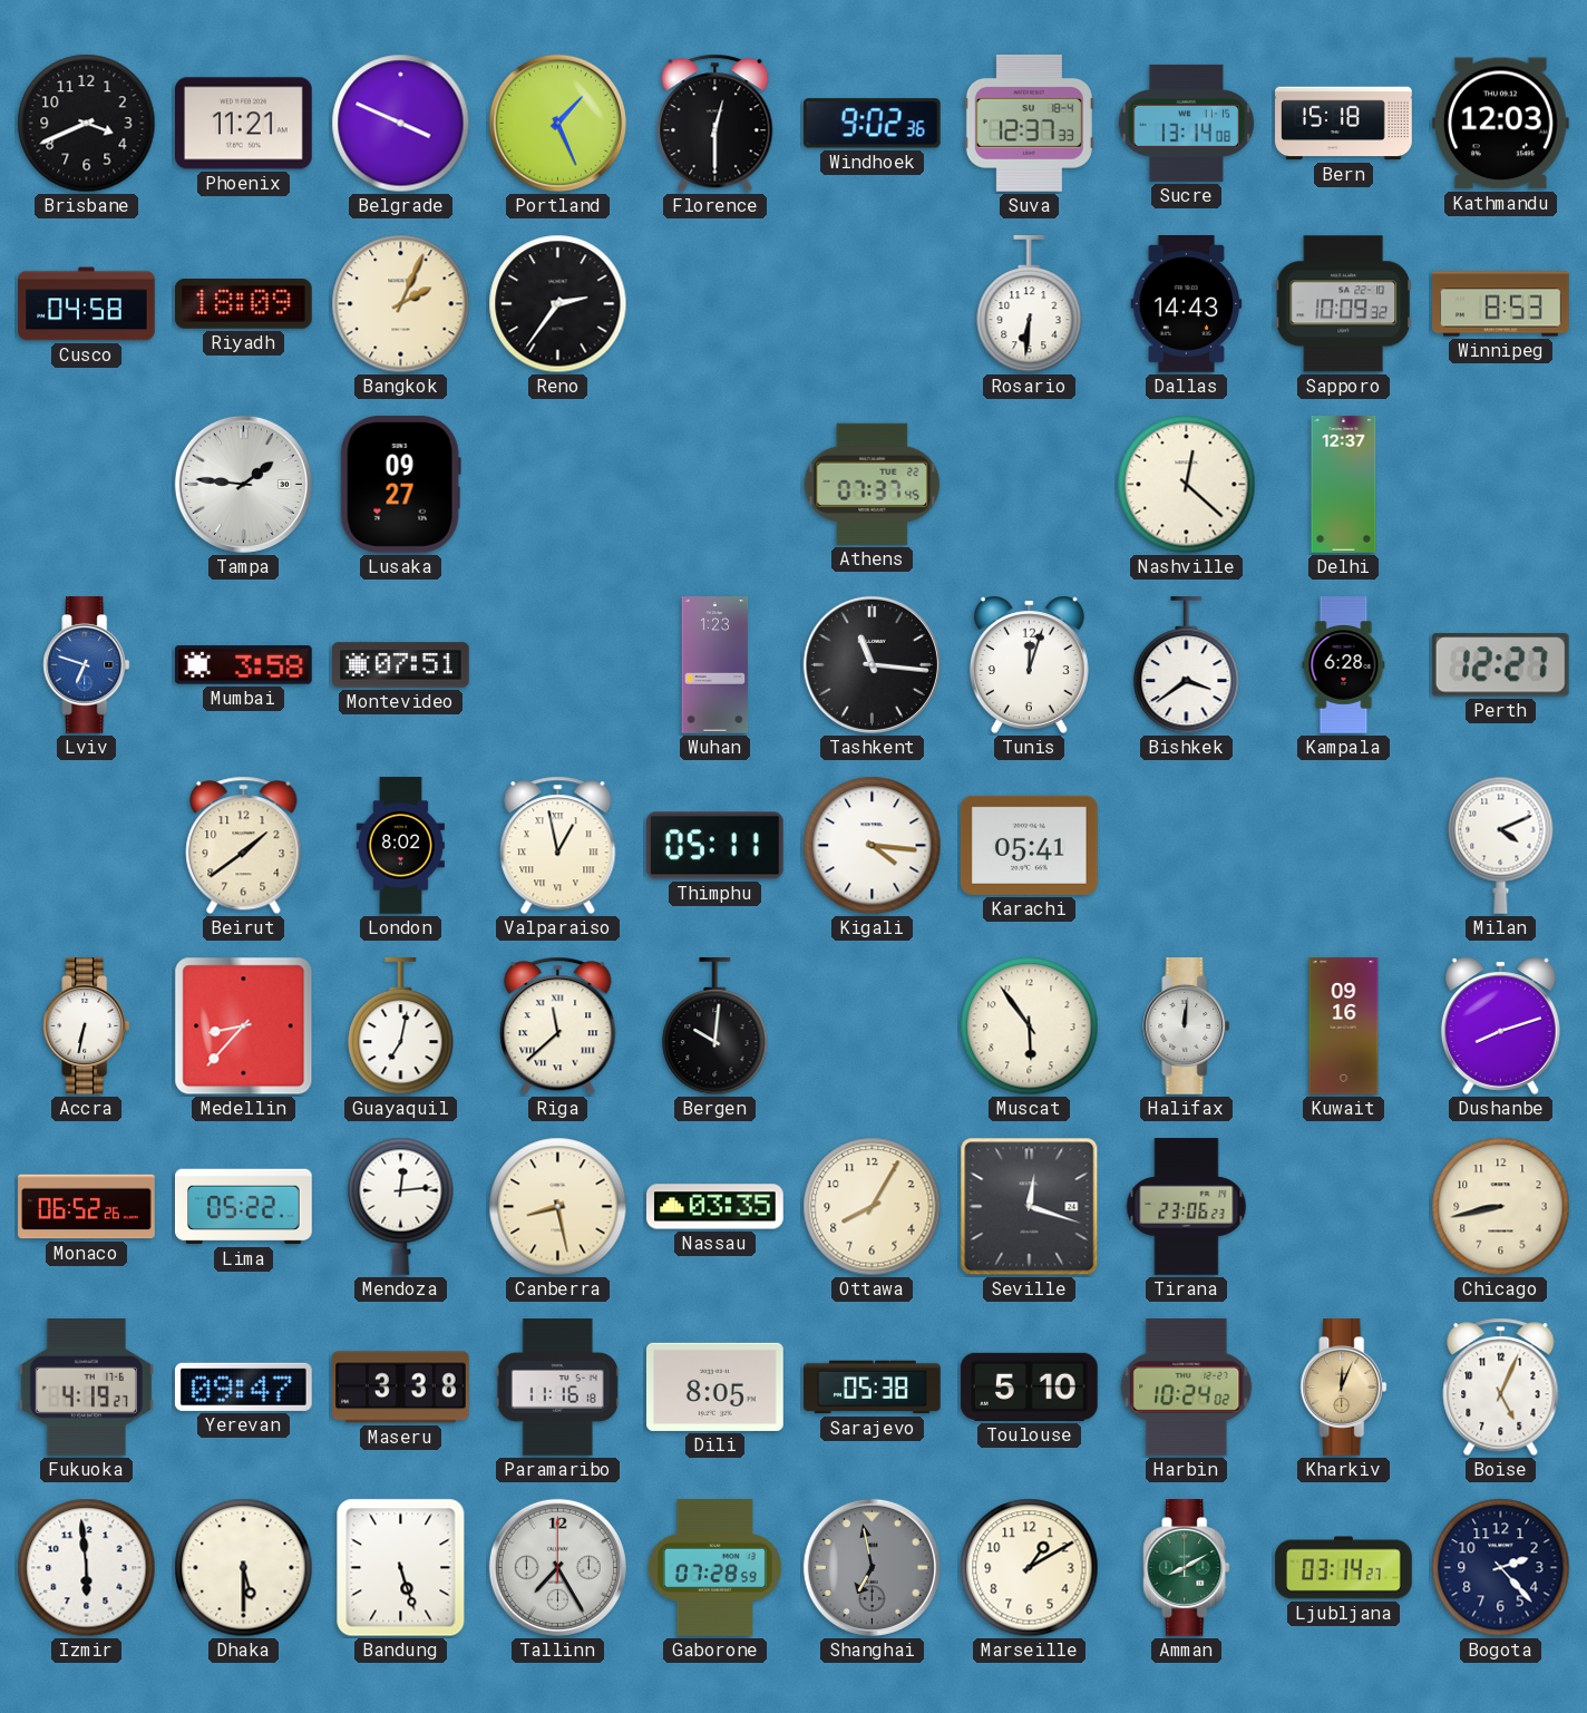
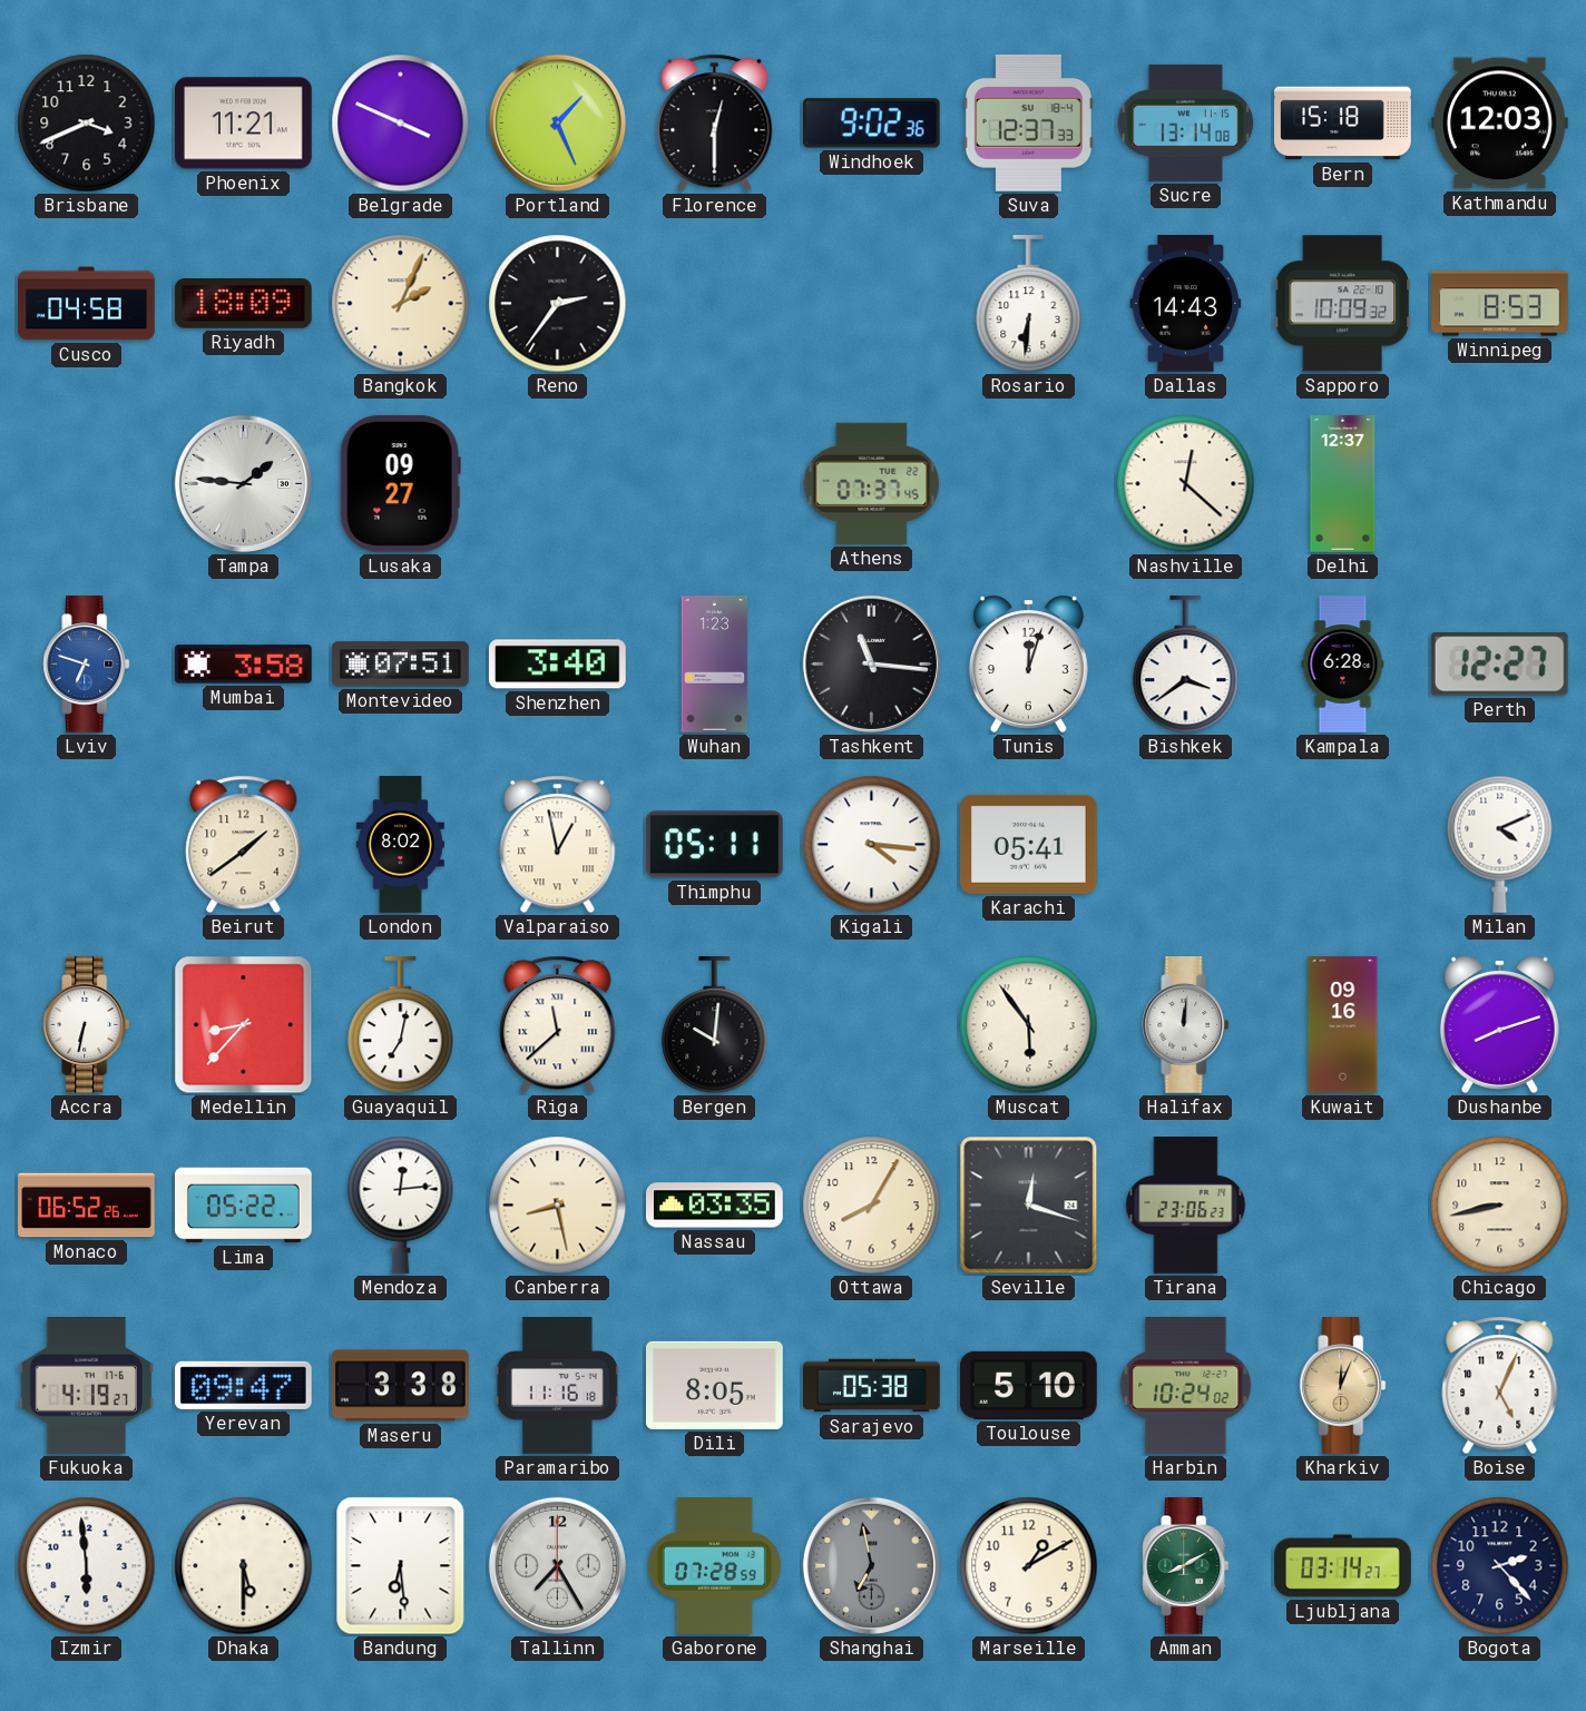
Shenzhen: none -> 3:40 (557, 665)
Bandung: 5:27 -> 6:29 (401, 1566)
